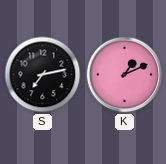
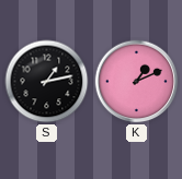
S: 7:13 -> 1:13 (47, 82)
